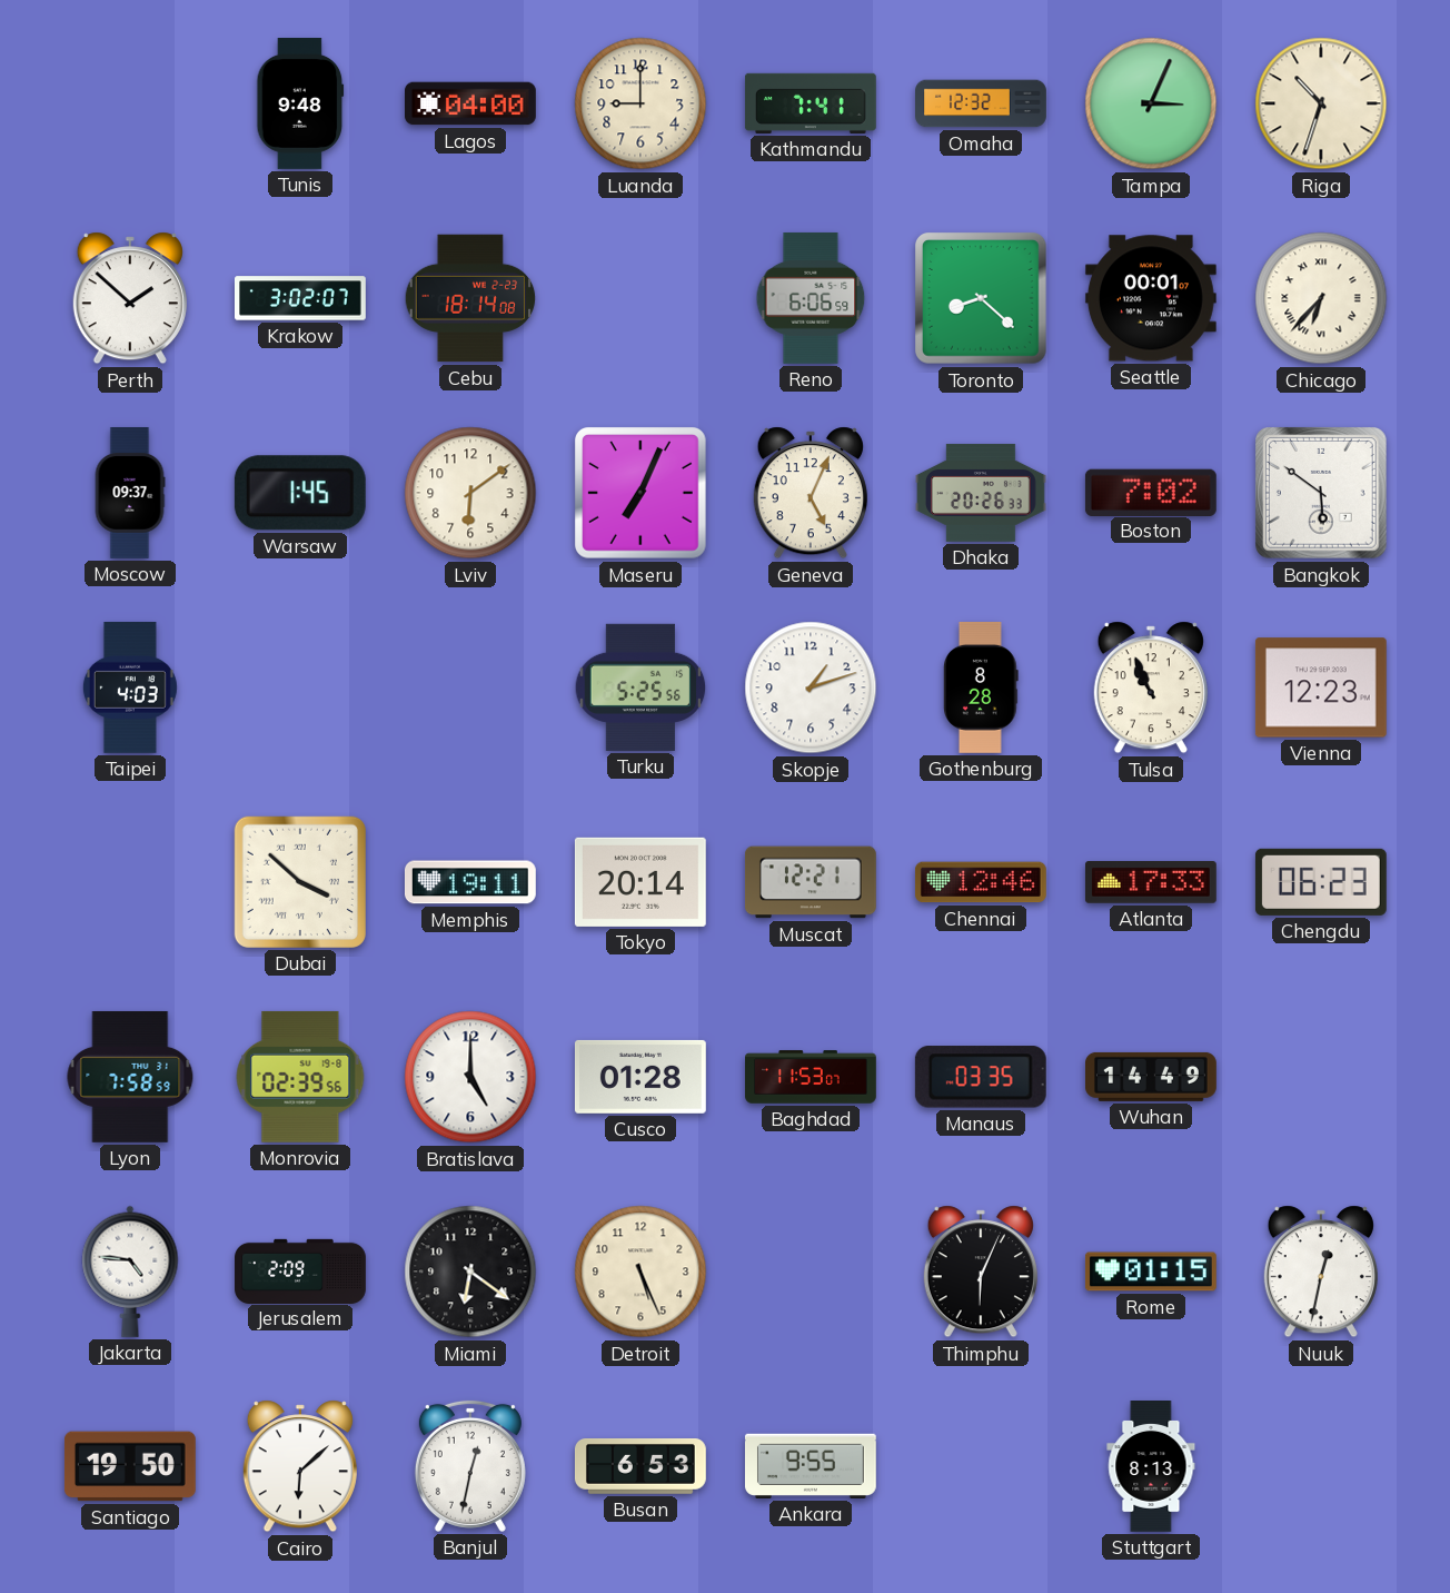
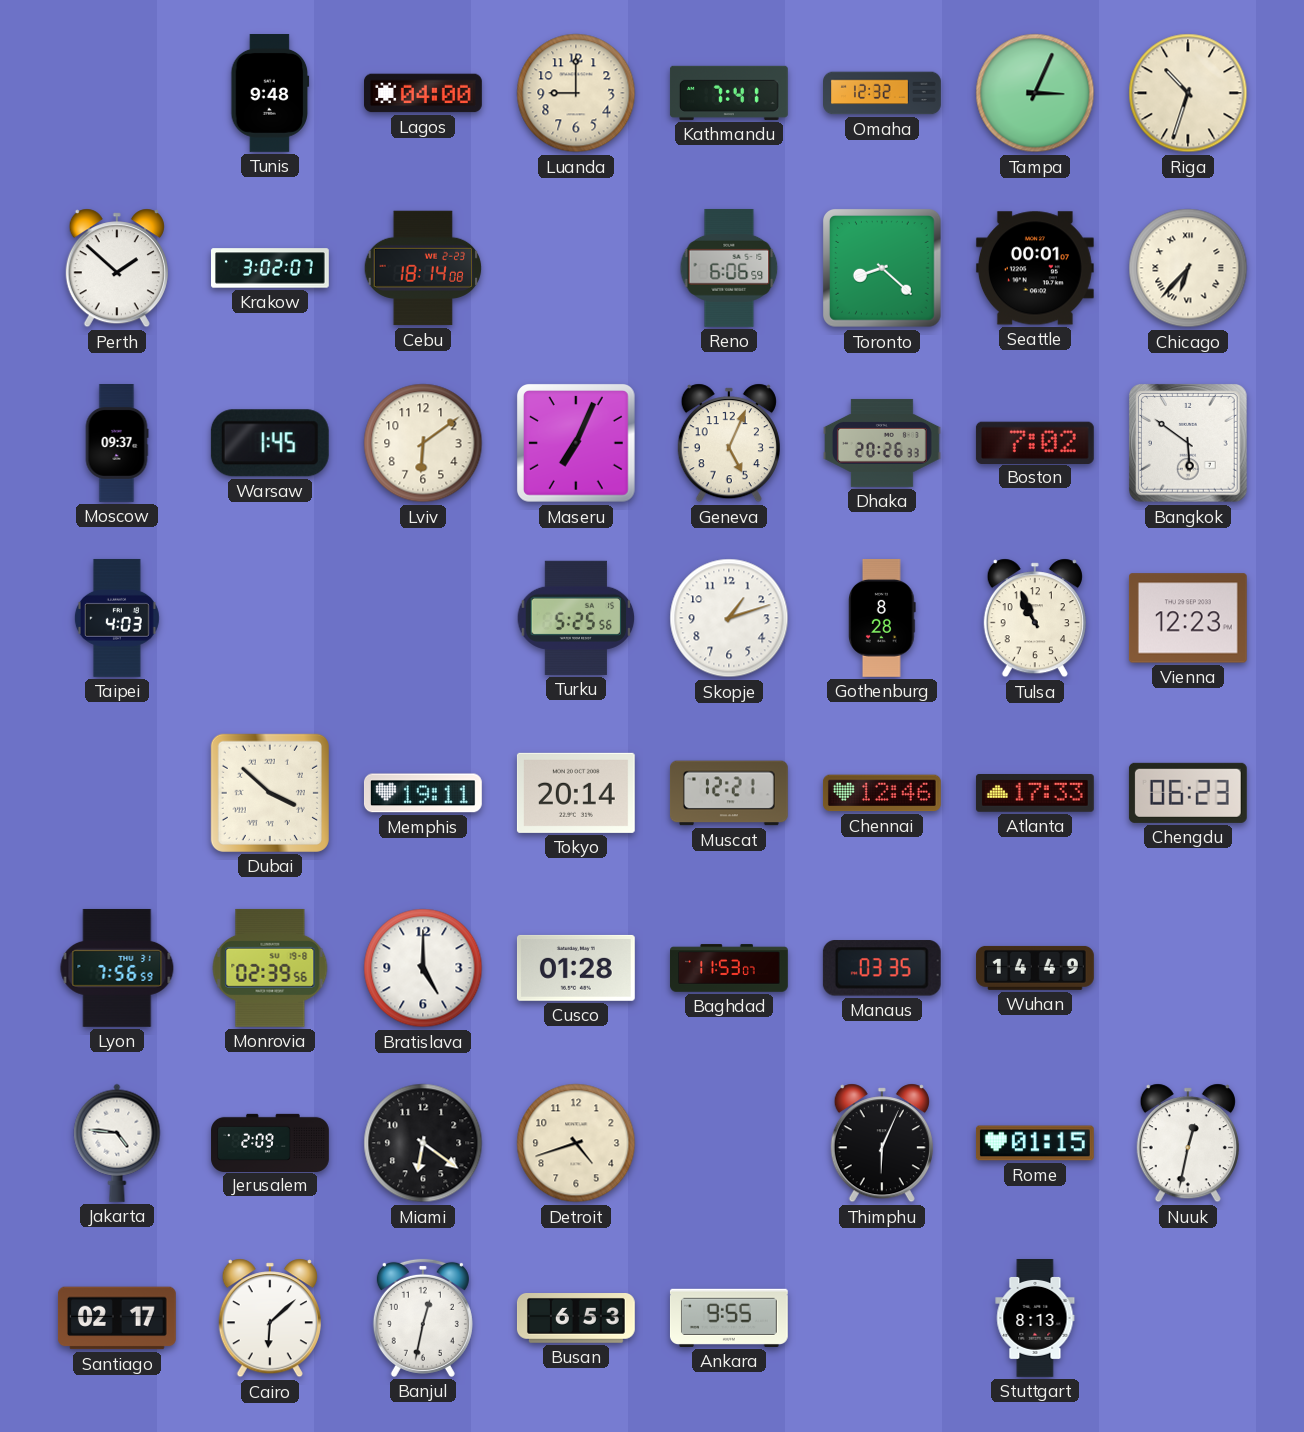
Lyon: 7:58 -> 7:56 (117, 968)
Detroit: 5:26 -> 4:42 (576, 1143)
Santiago: 19:50 -> 02:17 (117, 1318)
